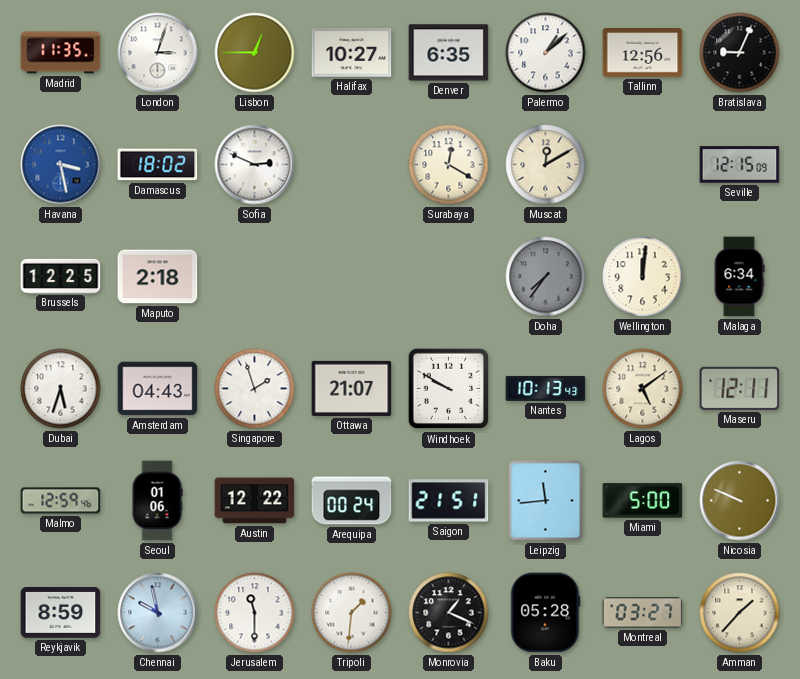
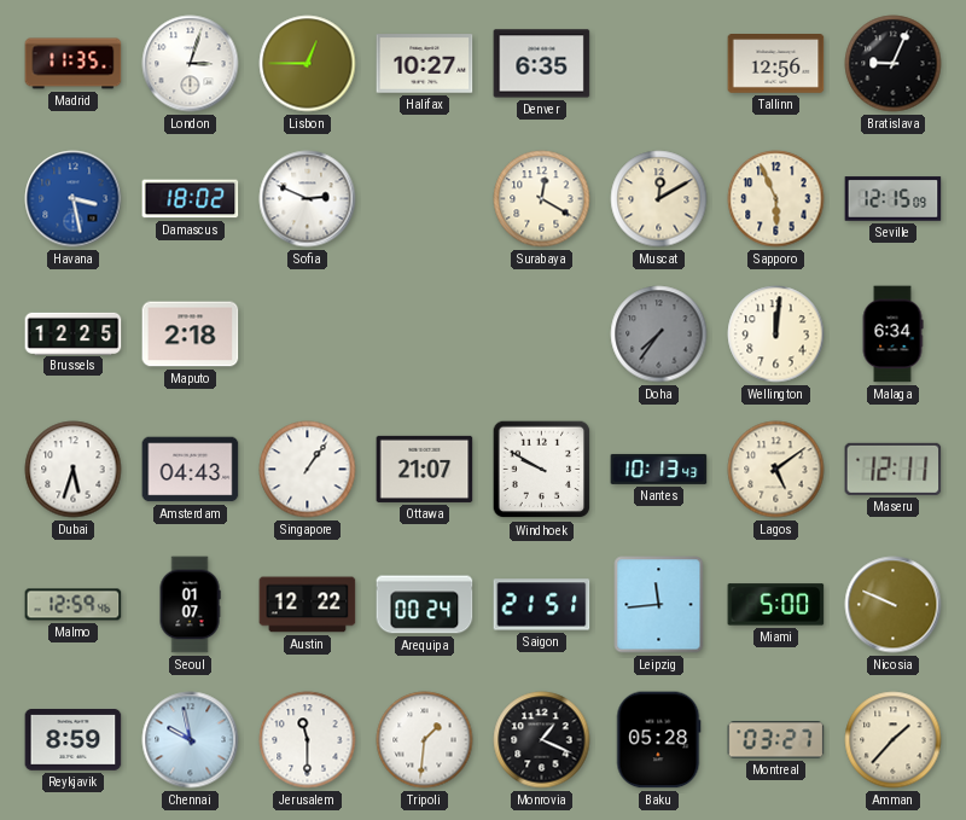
Palermo: 1:08 -> none (546, 53)
Sapporo: none -> 5:56 (776, 199)
Singapore: 1:57 -> 1:06 (308, 470)
Seoul: 01:06 -> 01:07 (190, 605)
